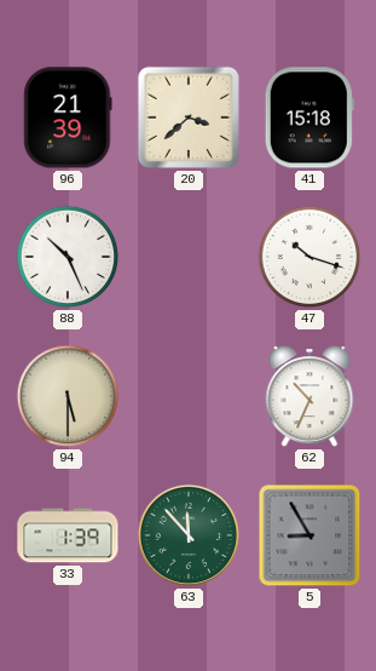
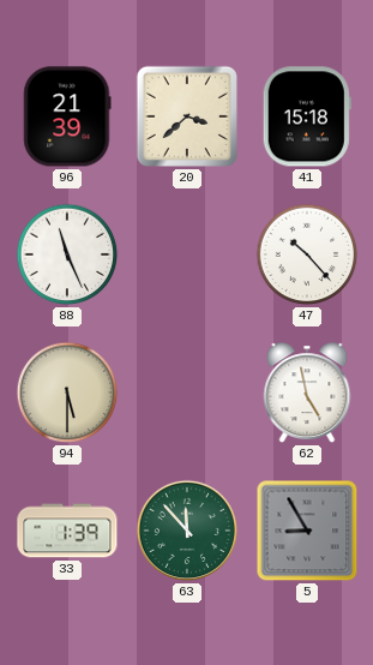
88: 10:26 -> 11:26 (67, 254)
47: 10:18 -> 10:23 (307, 254)
62: 10:34 -> 4:58 (307, 394)
